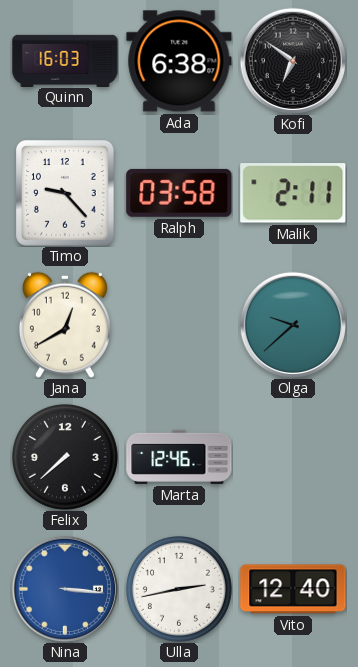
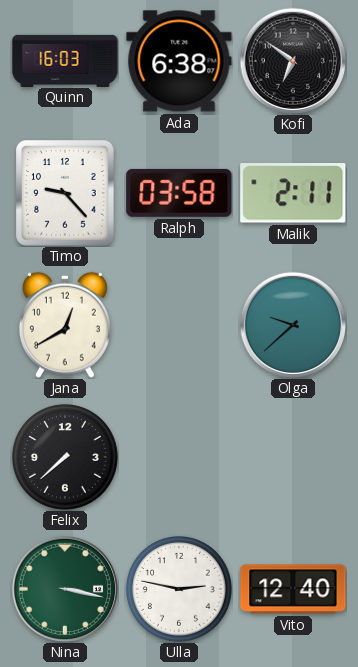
Marta: 12:46 -> none (179, 457)
Nina: 3:16 -> 3:17 (65, 589)
Nina dial: blue -> green (65, 589)
Ulla: 2:43 -> 2:47 (179, 589)
